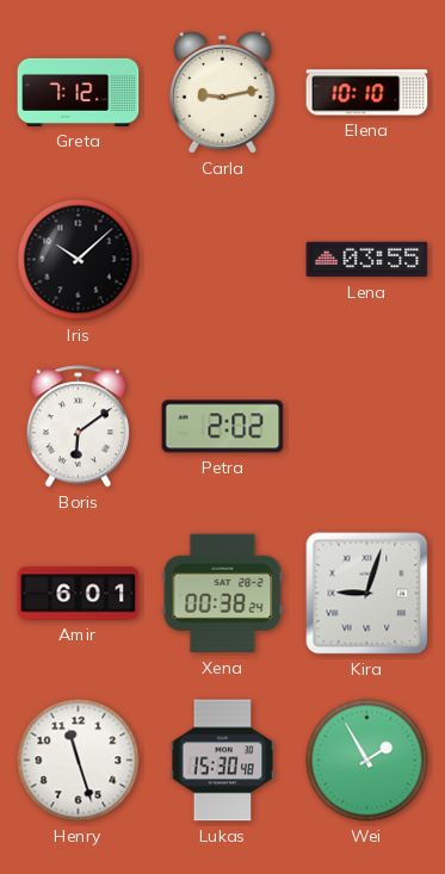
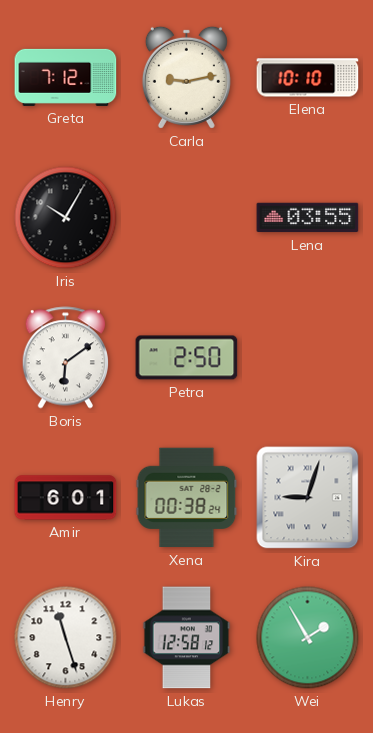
Iris: 10:08 -> 10:05 (66, 218)
Petra: 2:02 -> 2:50 (187, 358)
Lukas: 15:30 -> 12:58 (187, 638)
